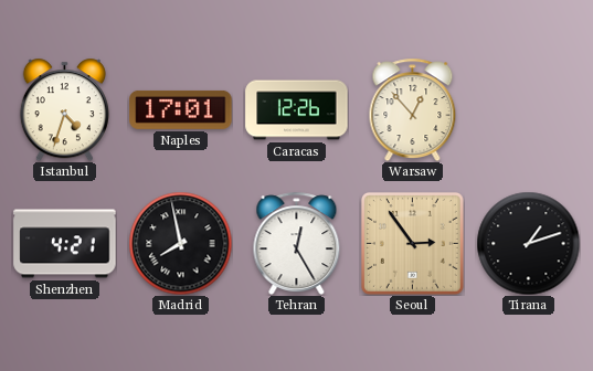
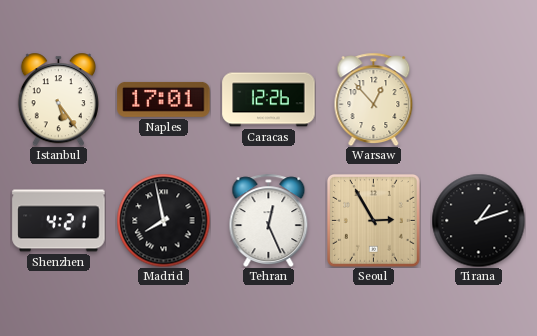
Istanbul: 4:33 -> 5:24 (58, 99)
Tehran: 12:25 -> 12:26 (269, 220)
Seoul: 2:54 -> 2:55 (374, 221)
